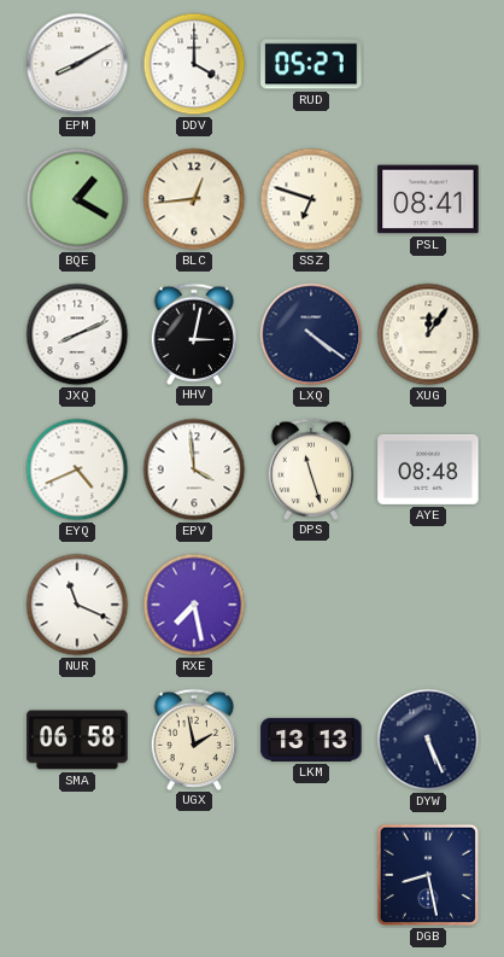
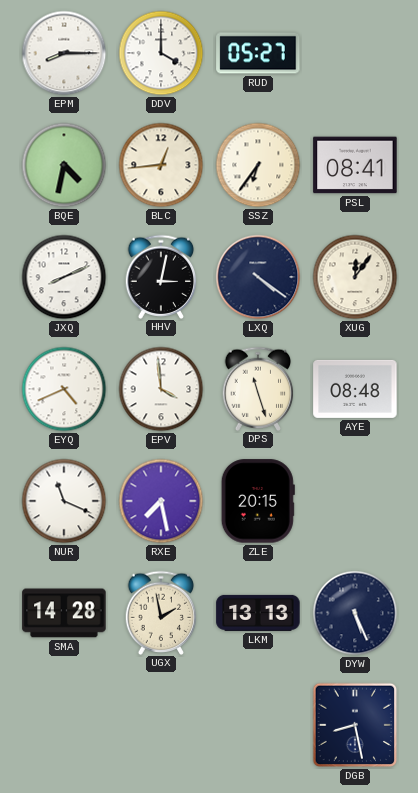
EPM: 8:10 -> 8:15 (64, 53)
BQE: 1:20 -> 4:32 (64, 165)
SSZ: 6:48 -> 6:36 (258, 165)
ZLE: none -> 20:15 (258, 501)
SMA: 06:58 -> 14:28 (64, 613)
